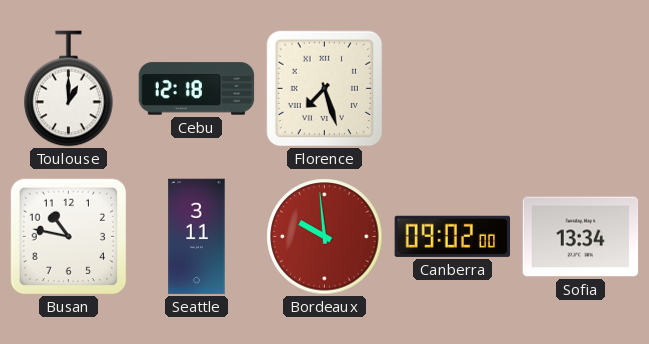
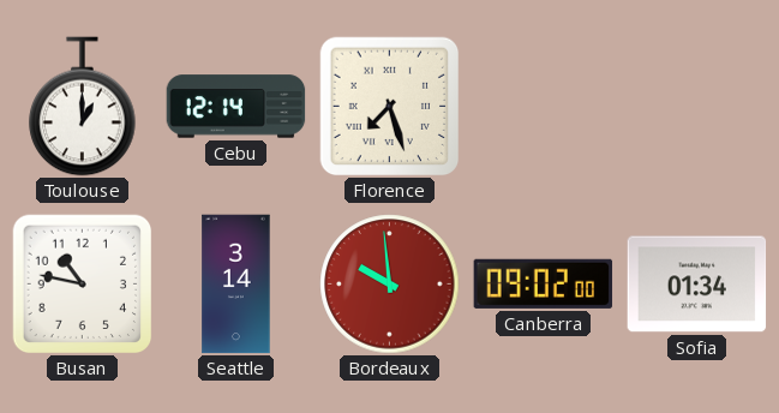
Cebu: 12:18 -> 12:14 (236, 107)
Seattle: 3:11 -> 3:14 (236, 285)
Sofia: 13:34 -> 01:34 (697, 285)
